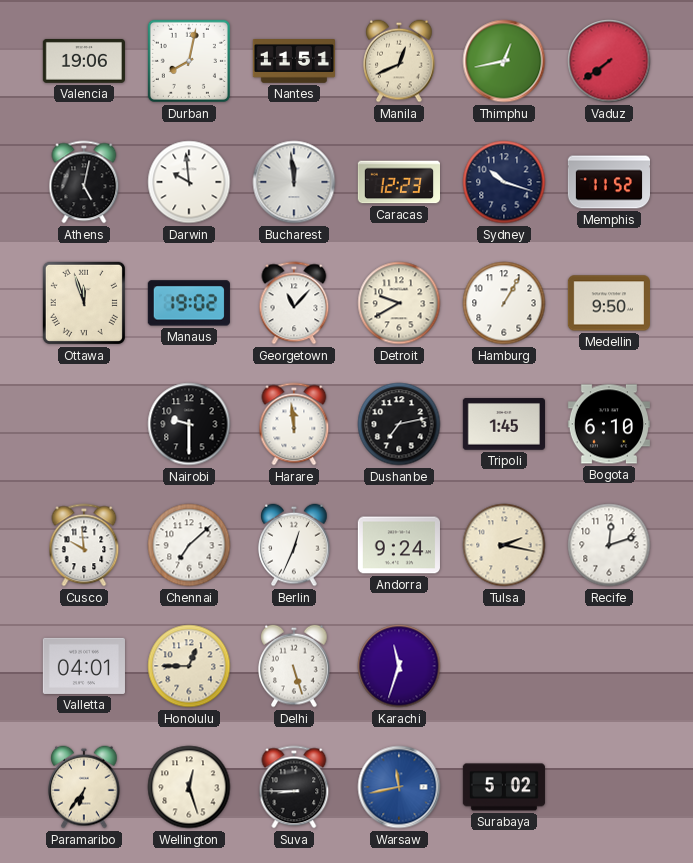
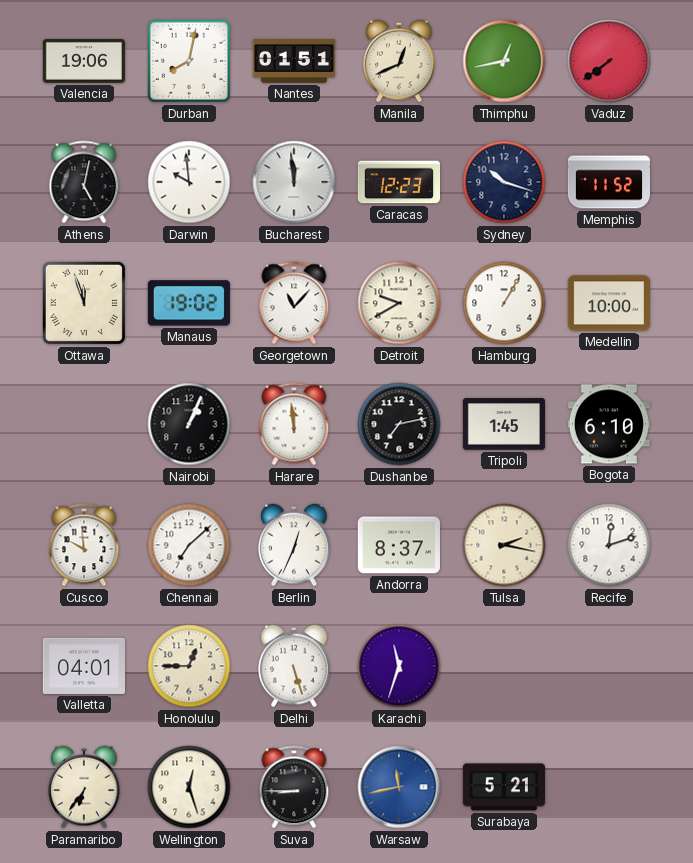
Nantes: 11:51 -> 01:51 (293, 62)
Medellin: 9:50 -> 10:00 (609, 303)
Nairobi: 9:30 -> 1:04 (189, 424)
Andorra: 9:24 -> 8:37 (399, 545)
Surabaya: 5:02 -> 5:21 (504, 787)
